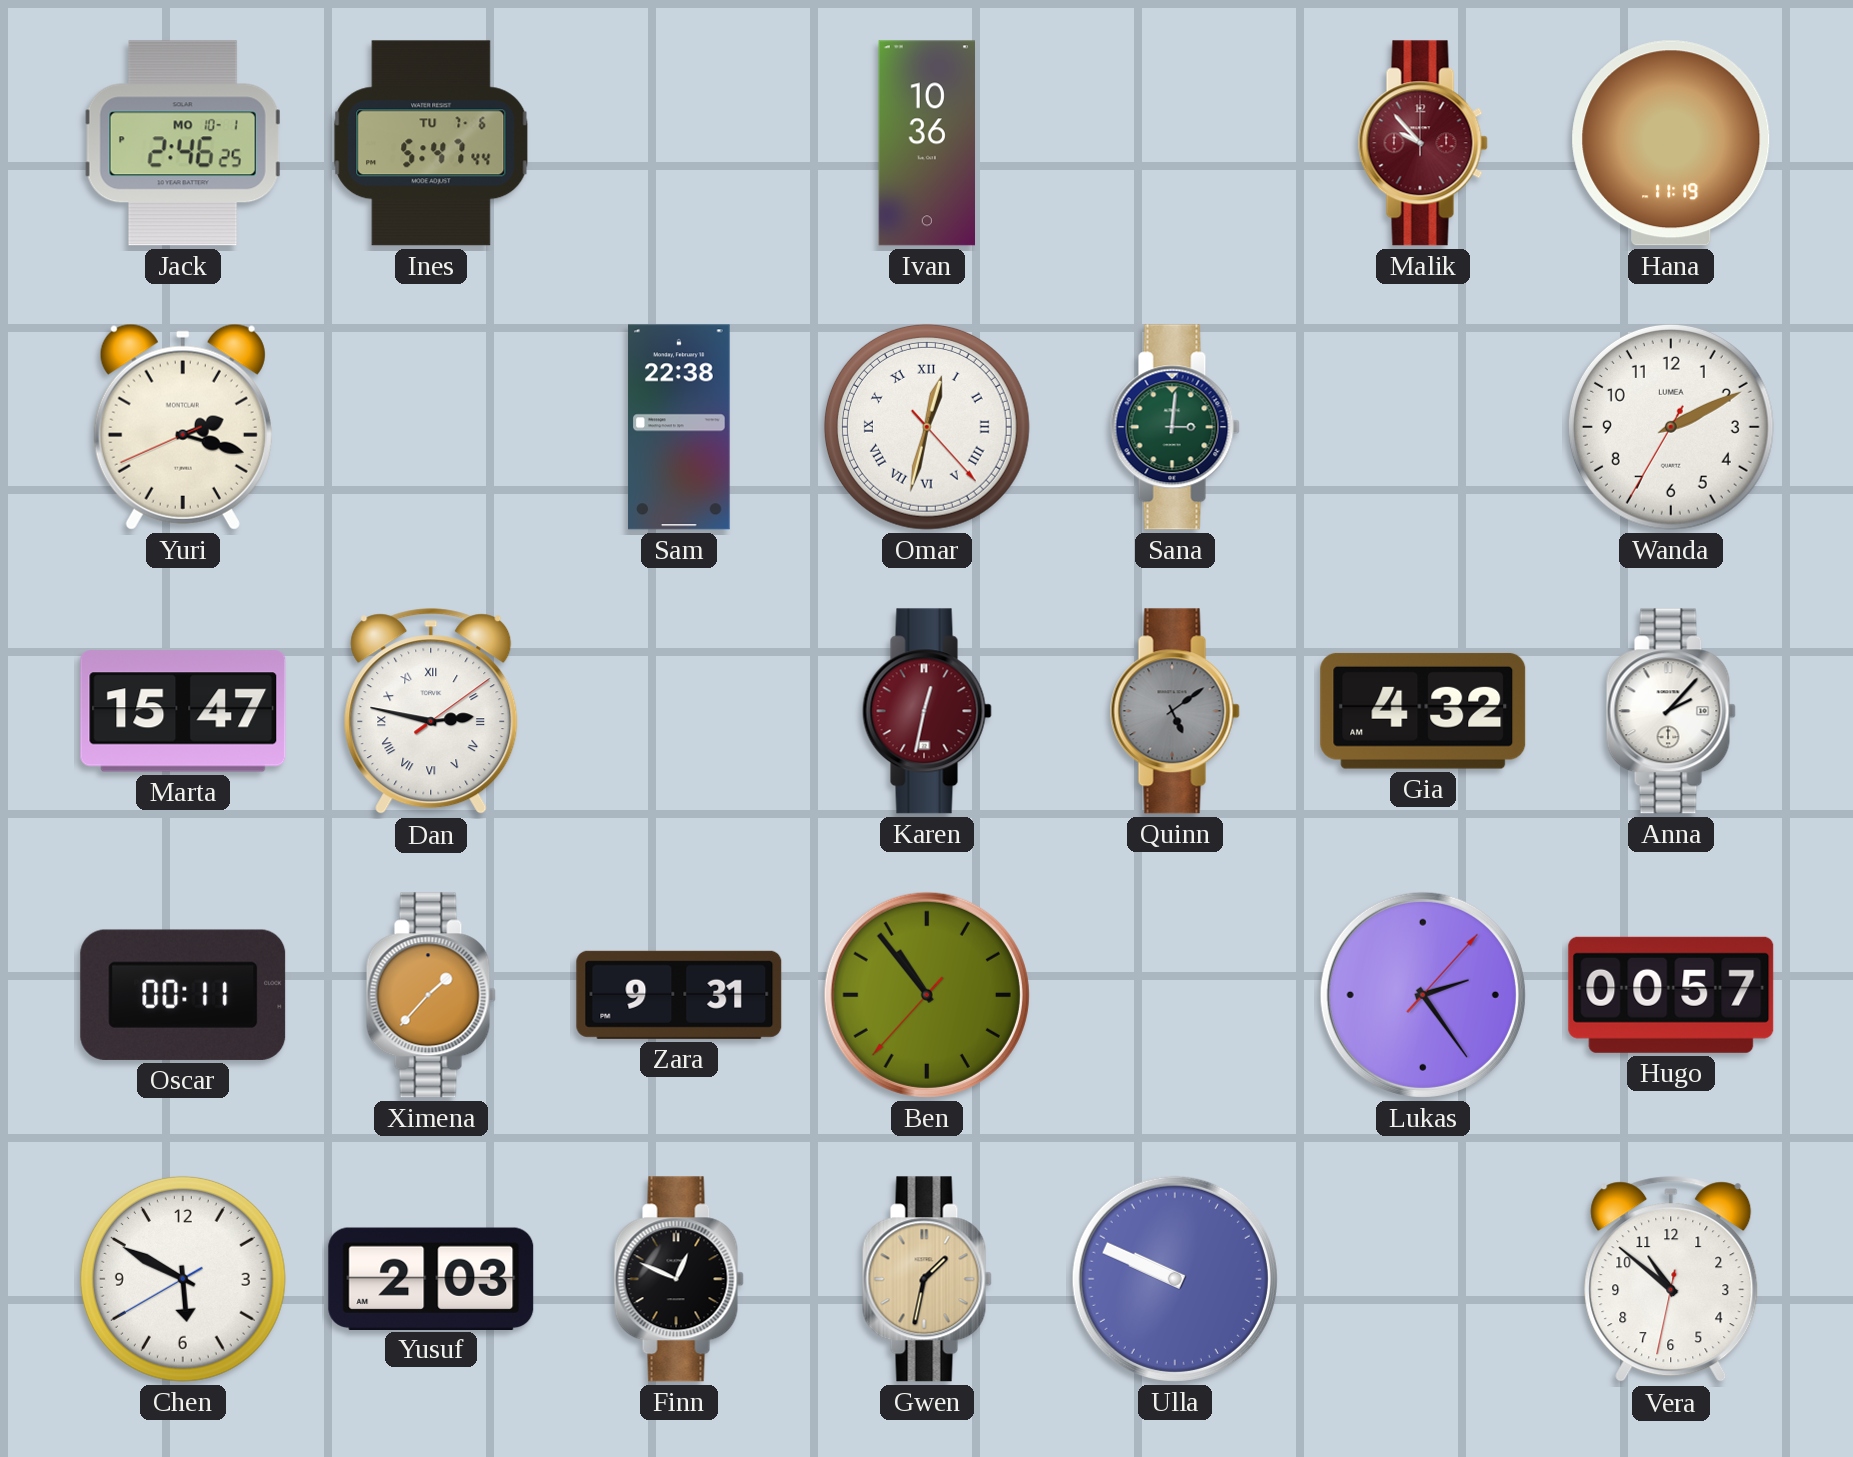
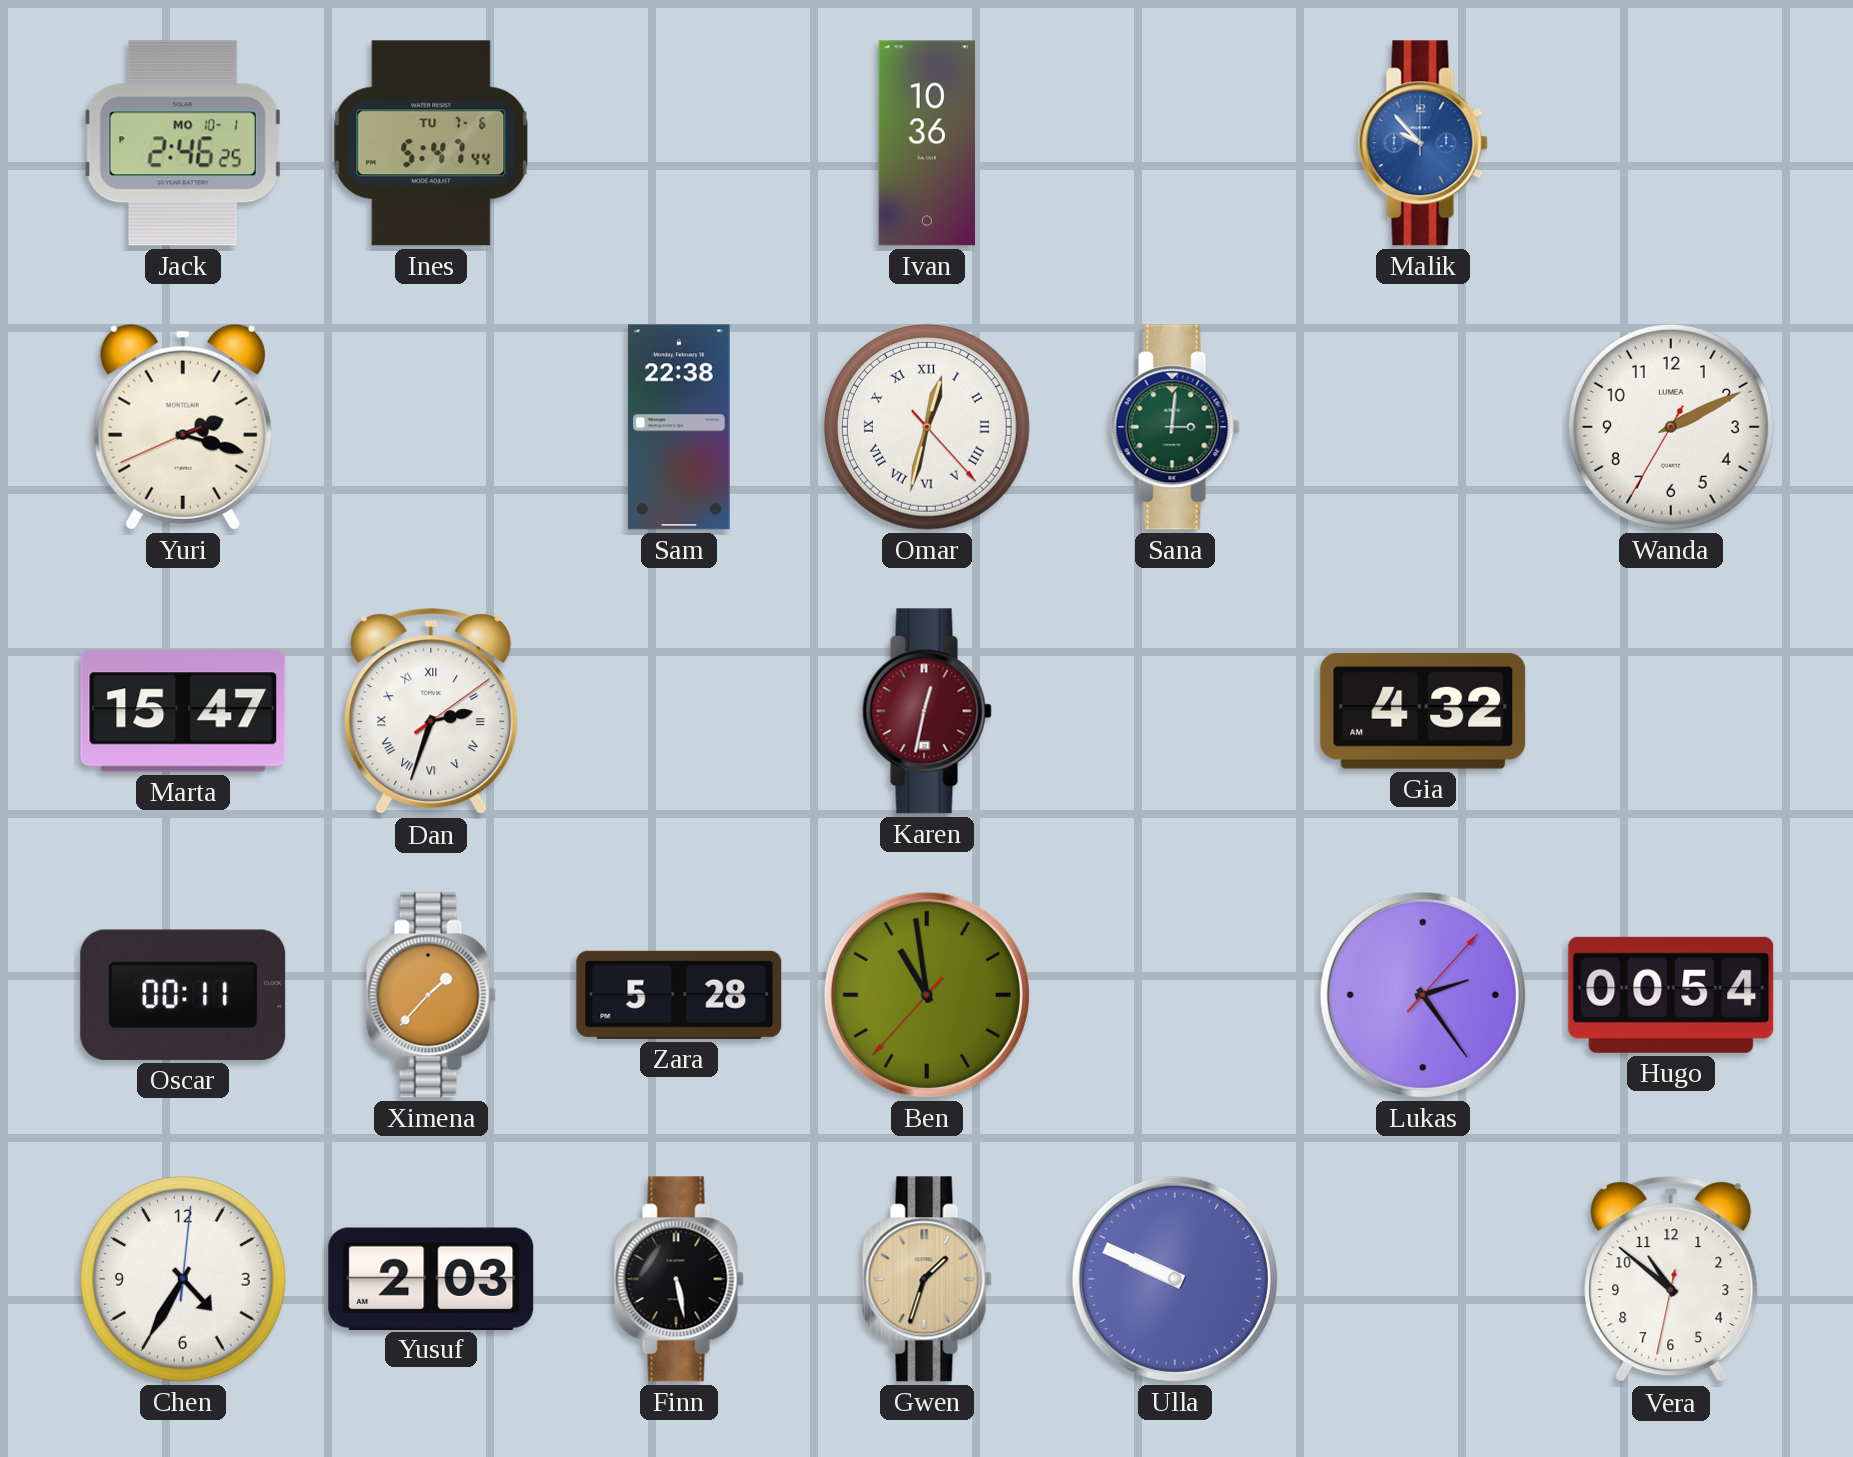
Malik dial: burgundy -> blue (1423, 143)
Hana: 11:19 -> none (1671, 143)
Dan: 2:47 -> 2:33 (431, 712)
Quinn: 5:09 -> none (1175, 711)
Anna: 2:07 -> none (1671, 711)
Zara: 9:31 -> 5:28 (679, 995)
Ben: 10:53 -> 10:58 (927, 995)
Hugo: 00:57 -> 00:54 (1671, 995)
Chen: 5:49 -> 4:35 (183, 1279)
Finn: 12:49 -> 5:28 (679, 1279)
Gwen: 1:32 -> 1:33 (927, 1279)
